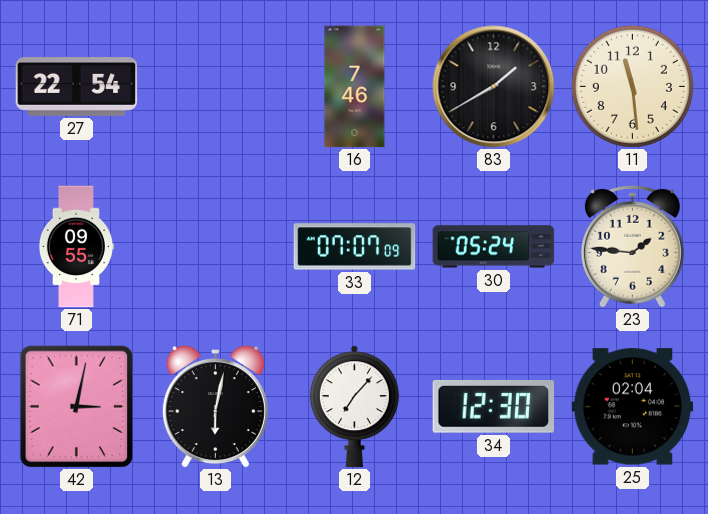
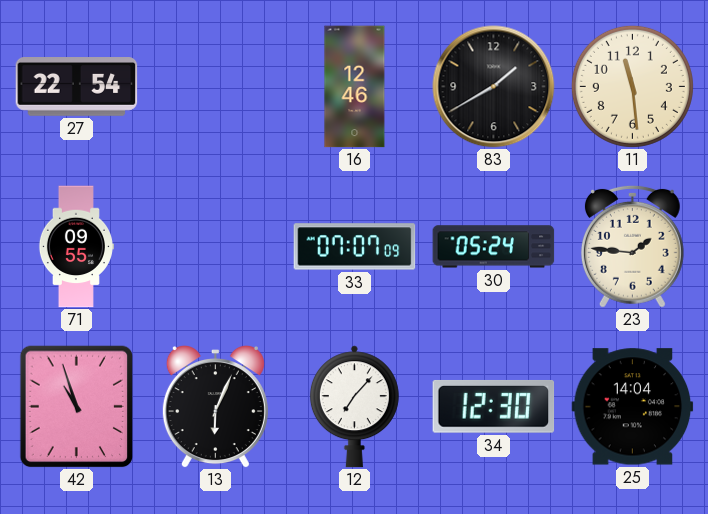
16: 7:46 -> 12:46 (355, 87)
42: 3:02 -> 10:57 (77, 406)
13: 6:02 -> 6:04 (215, 407)
25: 02:04 -> 14:04 (633, 407)
